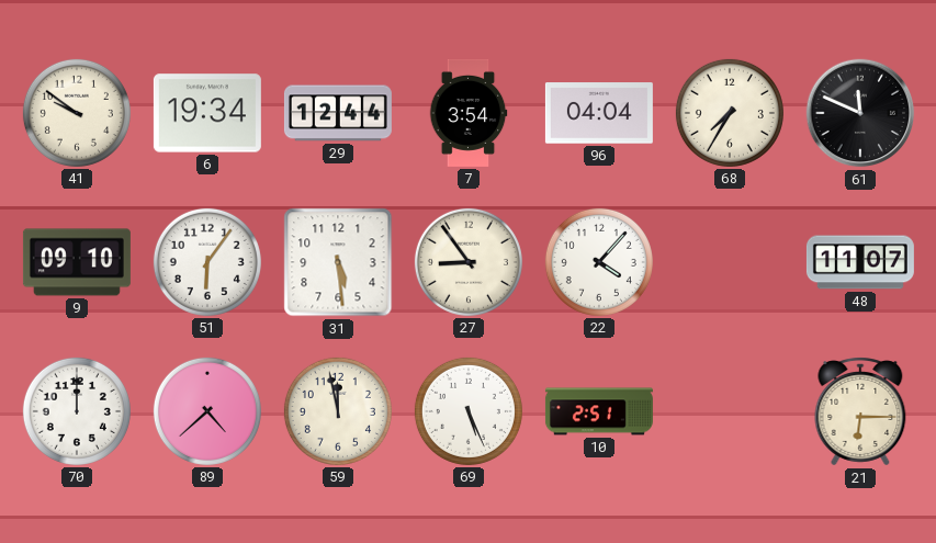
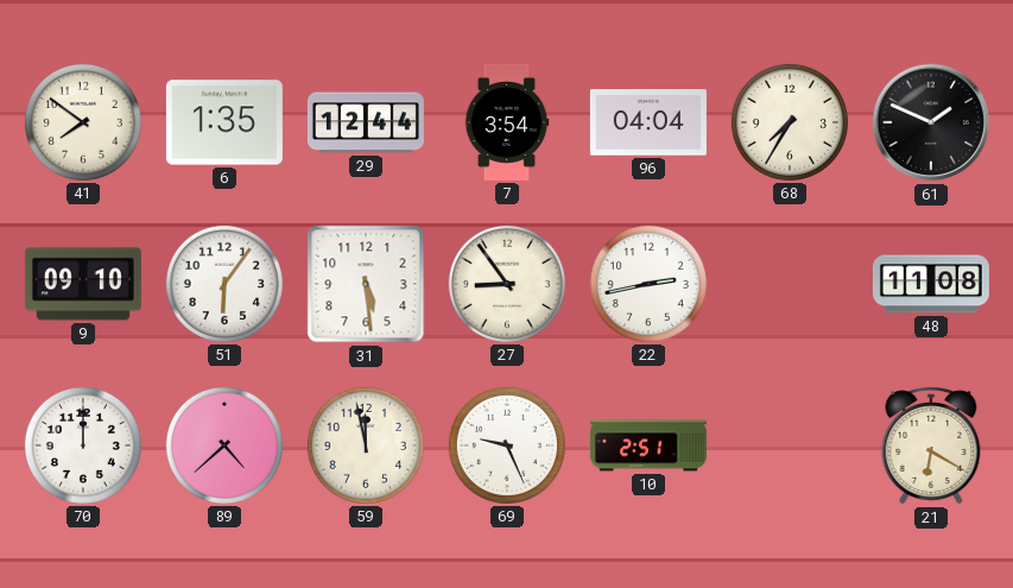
41: 9:51 -> 7:51 (83, 122)
6: 19:34 -> 1:35 (224, 122)
61: 11:49 -> 1:49 (931, 122)
22: 4:07 -> 2:43 (648, 284)
48: 11:07 -> 11:08 (931, 284)
69: 5:26 -> 9:26 (507, 445)
21: 6:15 -> 6:20 (931, 445)
